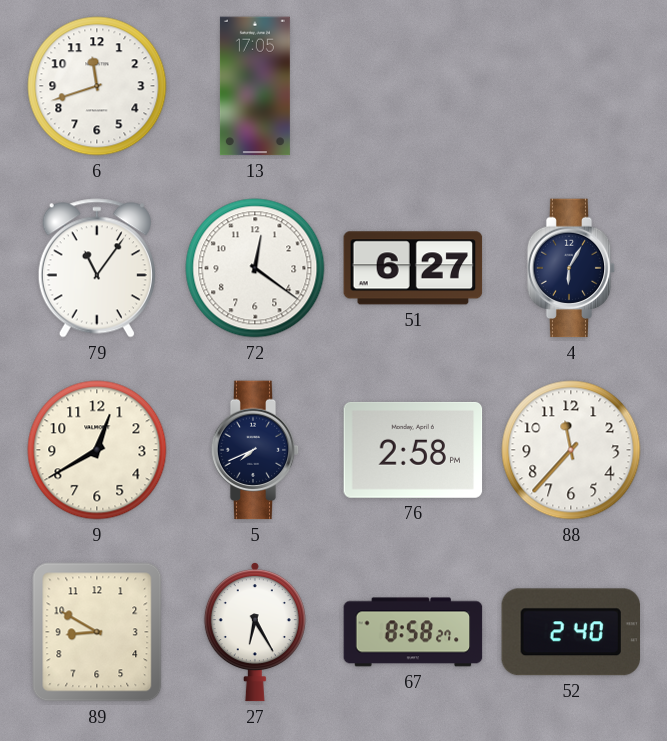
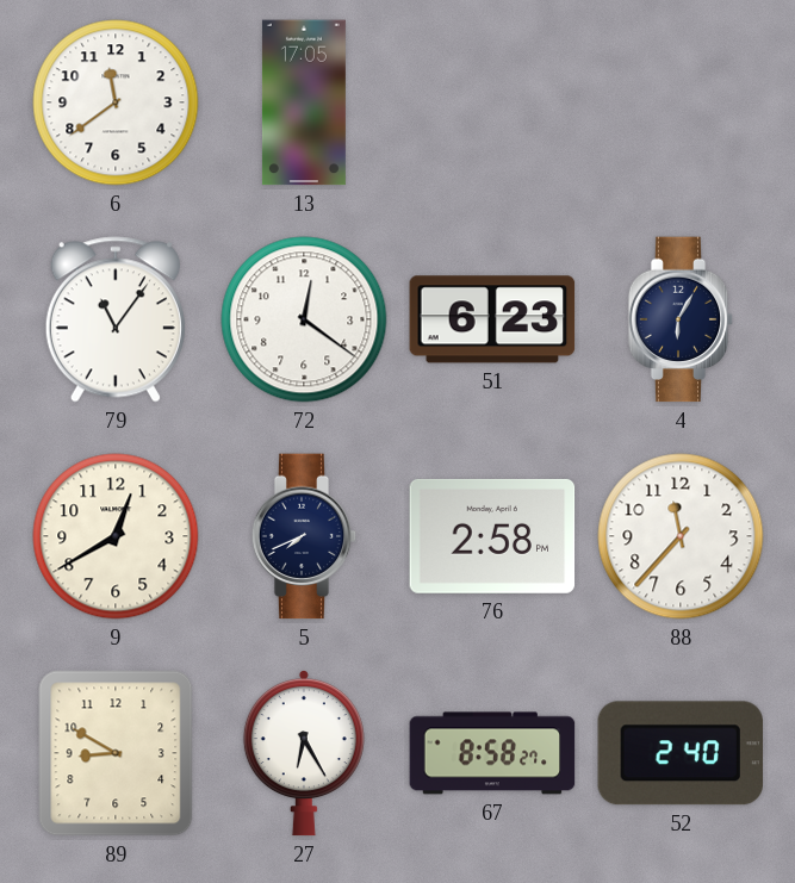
6: 11:42 -> 11:39 (116, 102)
51: 6:27 -> 6:23 (492, 319)
